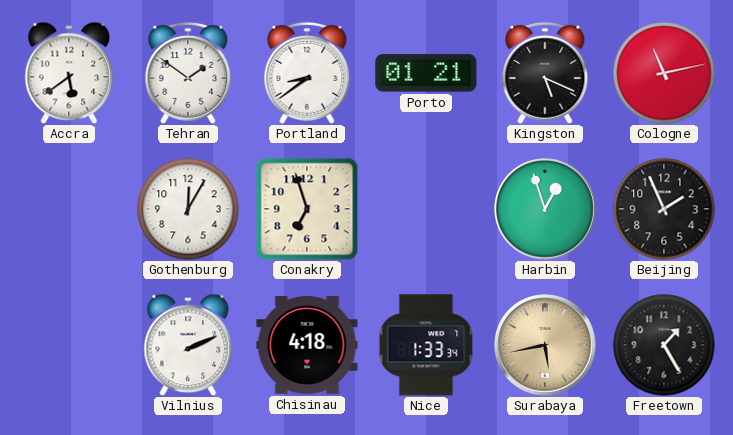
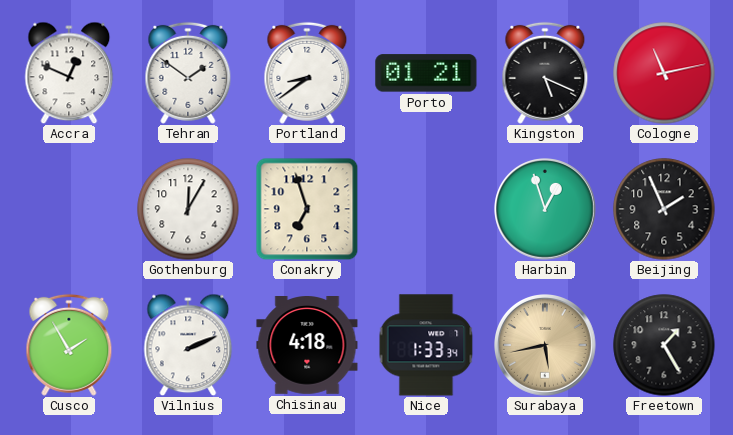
Accra: 5:39 -> 12:49 (69, 73)
Cusco: none -> 1:55 (69, 345)
